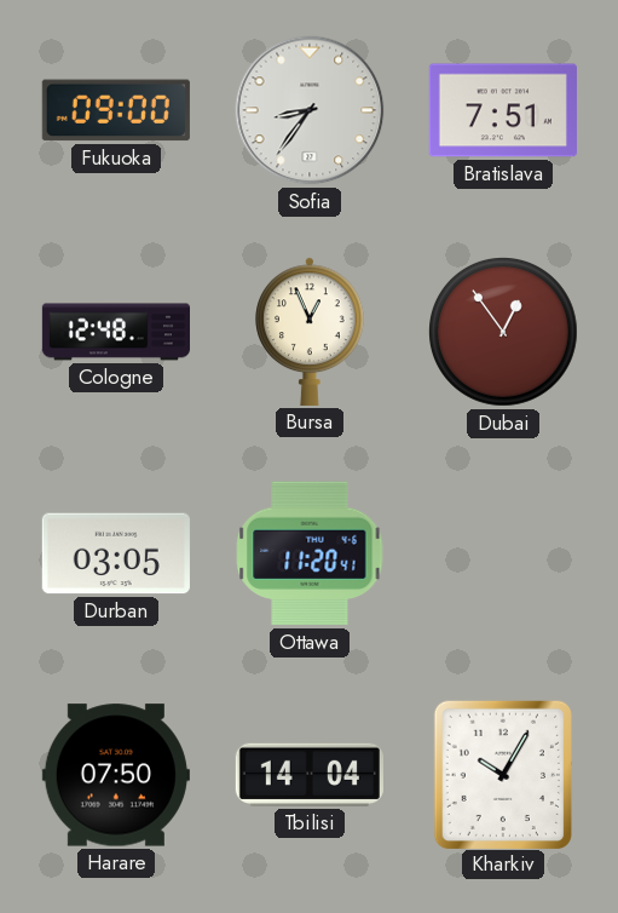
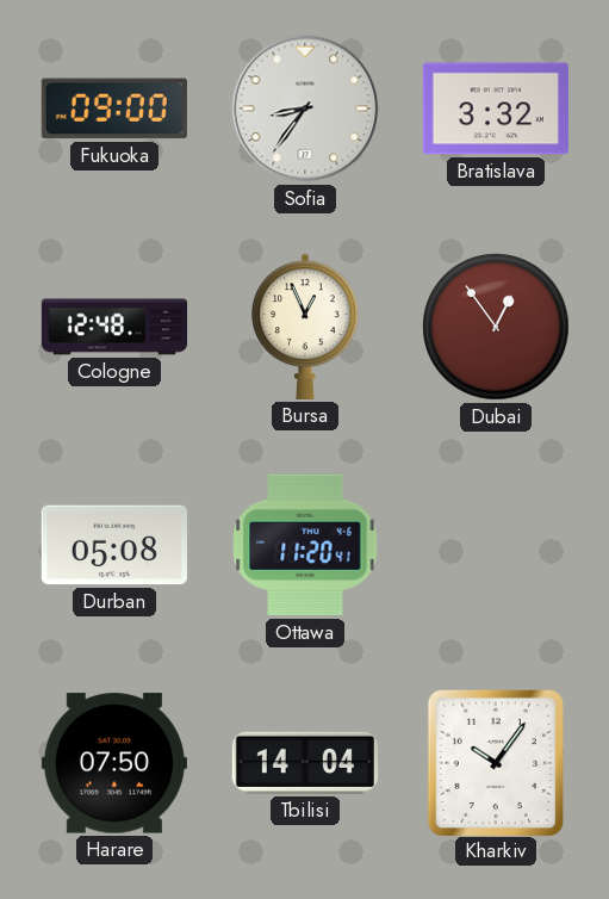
Bratislava: 7:51 -> 3:32 (496, 108)
Durban: 03:05 -> 05:08 (114, 545)
Kharkiv: 10:05 -> 10:06 (495, 762)
